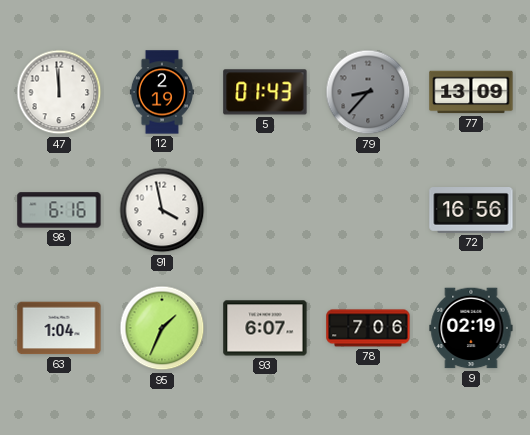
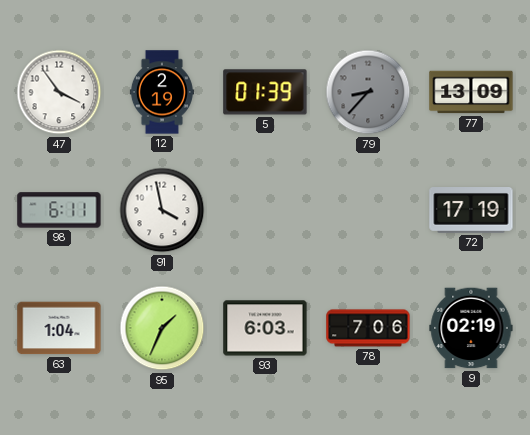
47: 11:59 -> 3:54 (59, 92)
5: 01:43 -> 01:39 (265, 92)
98: 6:16 -> 6:11 (59, 210)
72: 16:56 -> 17:19 (471, 211)
93: 6:07 -> 6:03 (265, 328)
